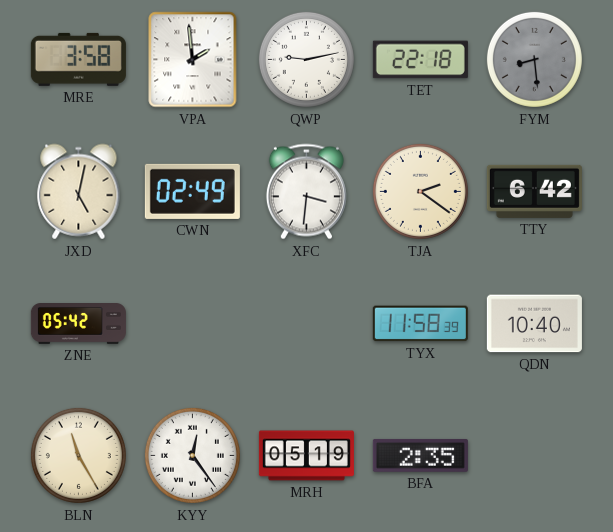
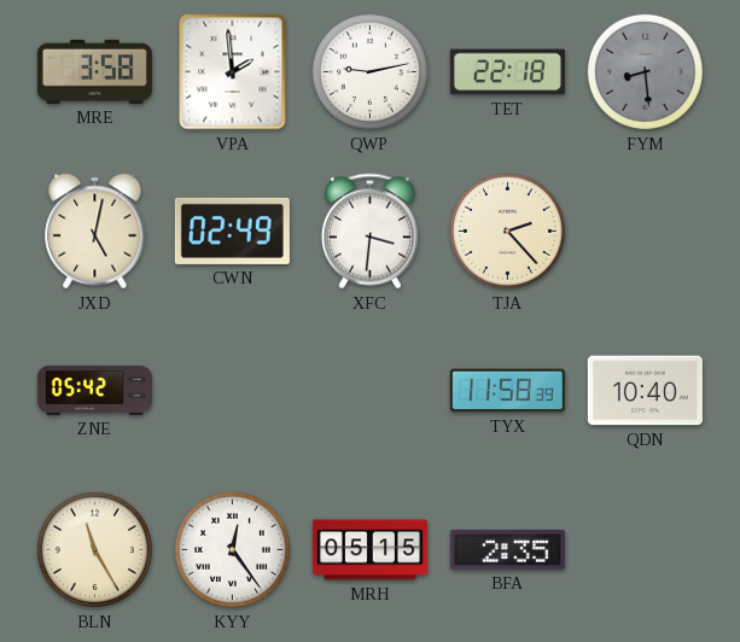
TJA: 2:21 -> 2:23 (507, 230)
TTY: 6:42 -> none (534, 191)
MRH: 05:19 -> 05:15 (369, 550)
